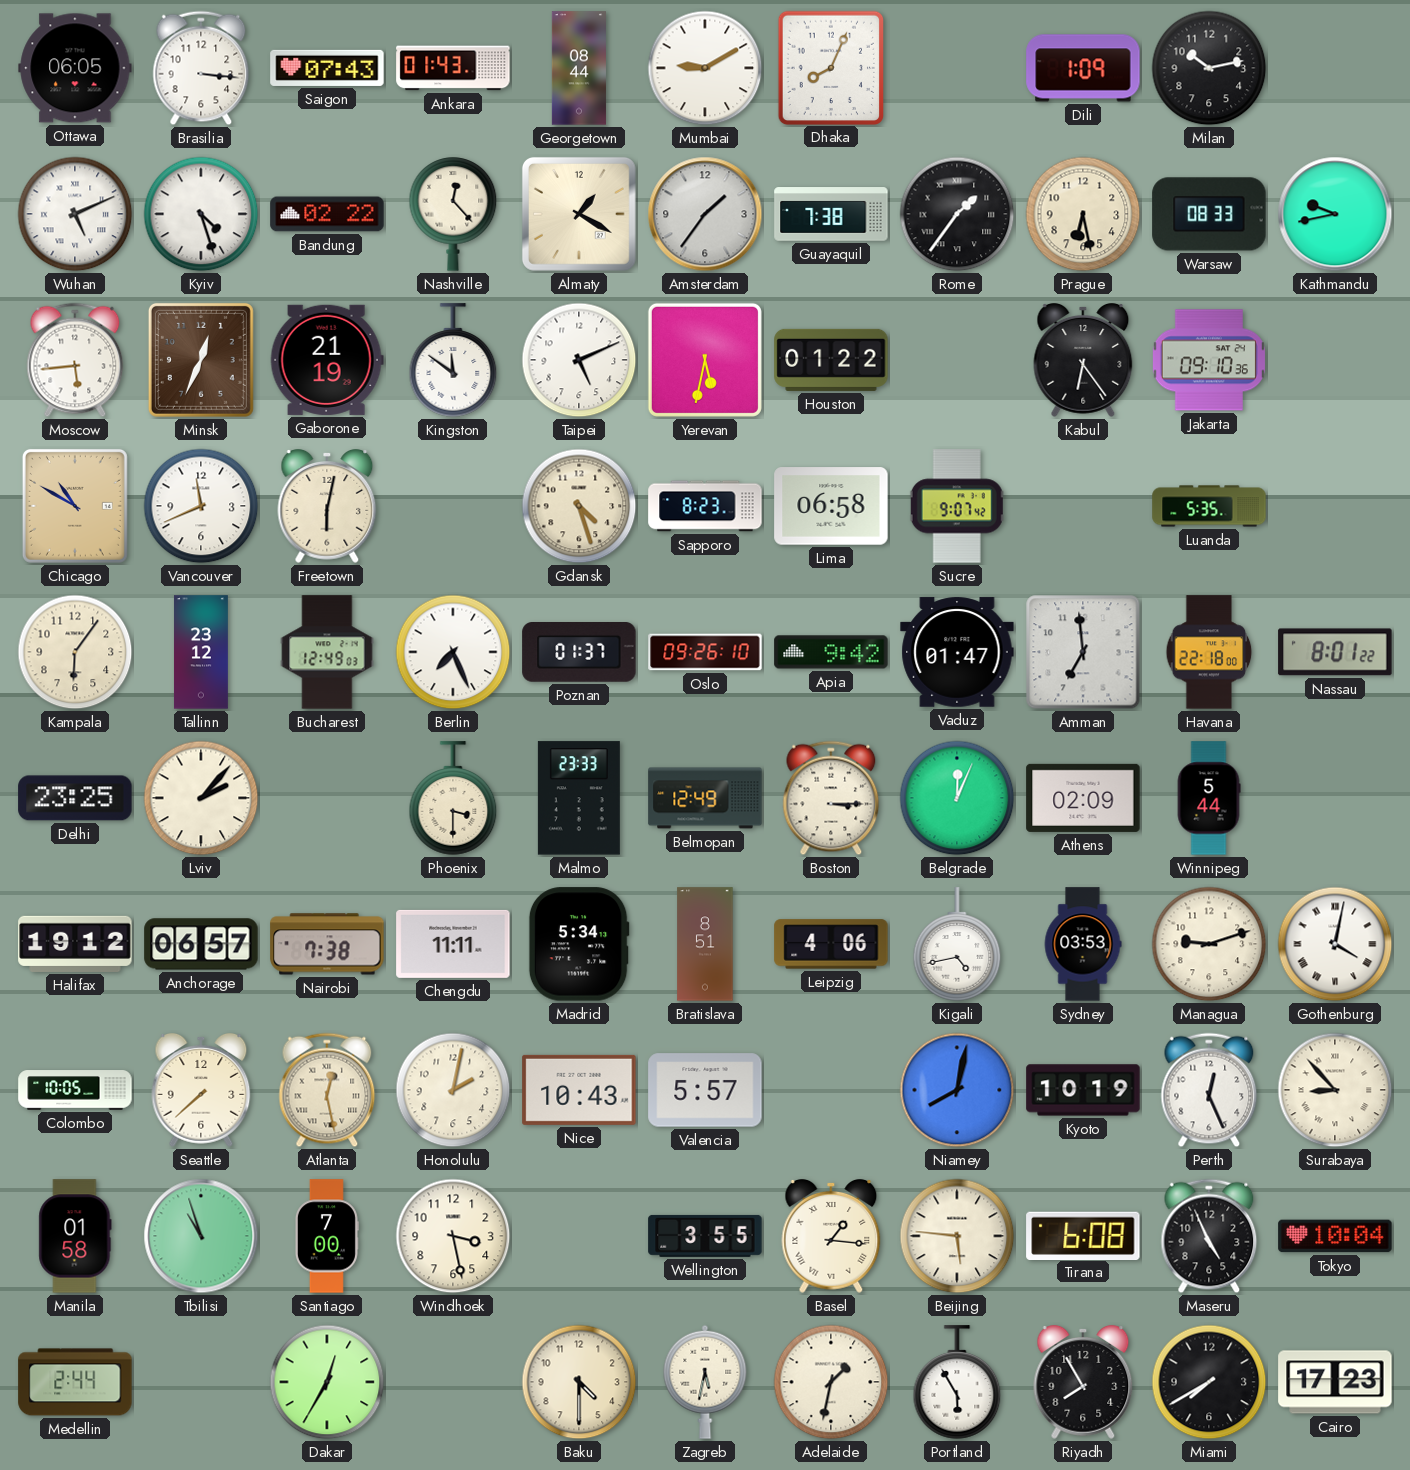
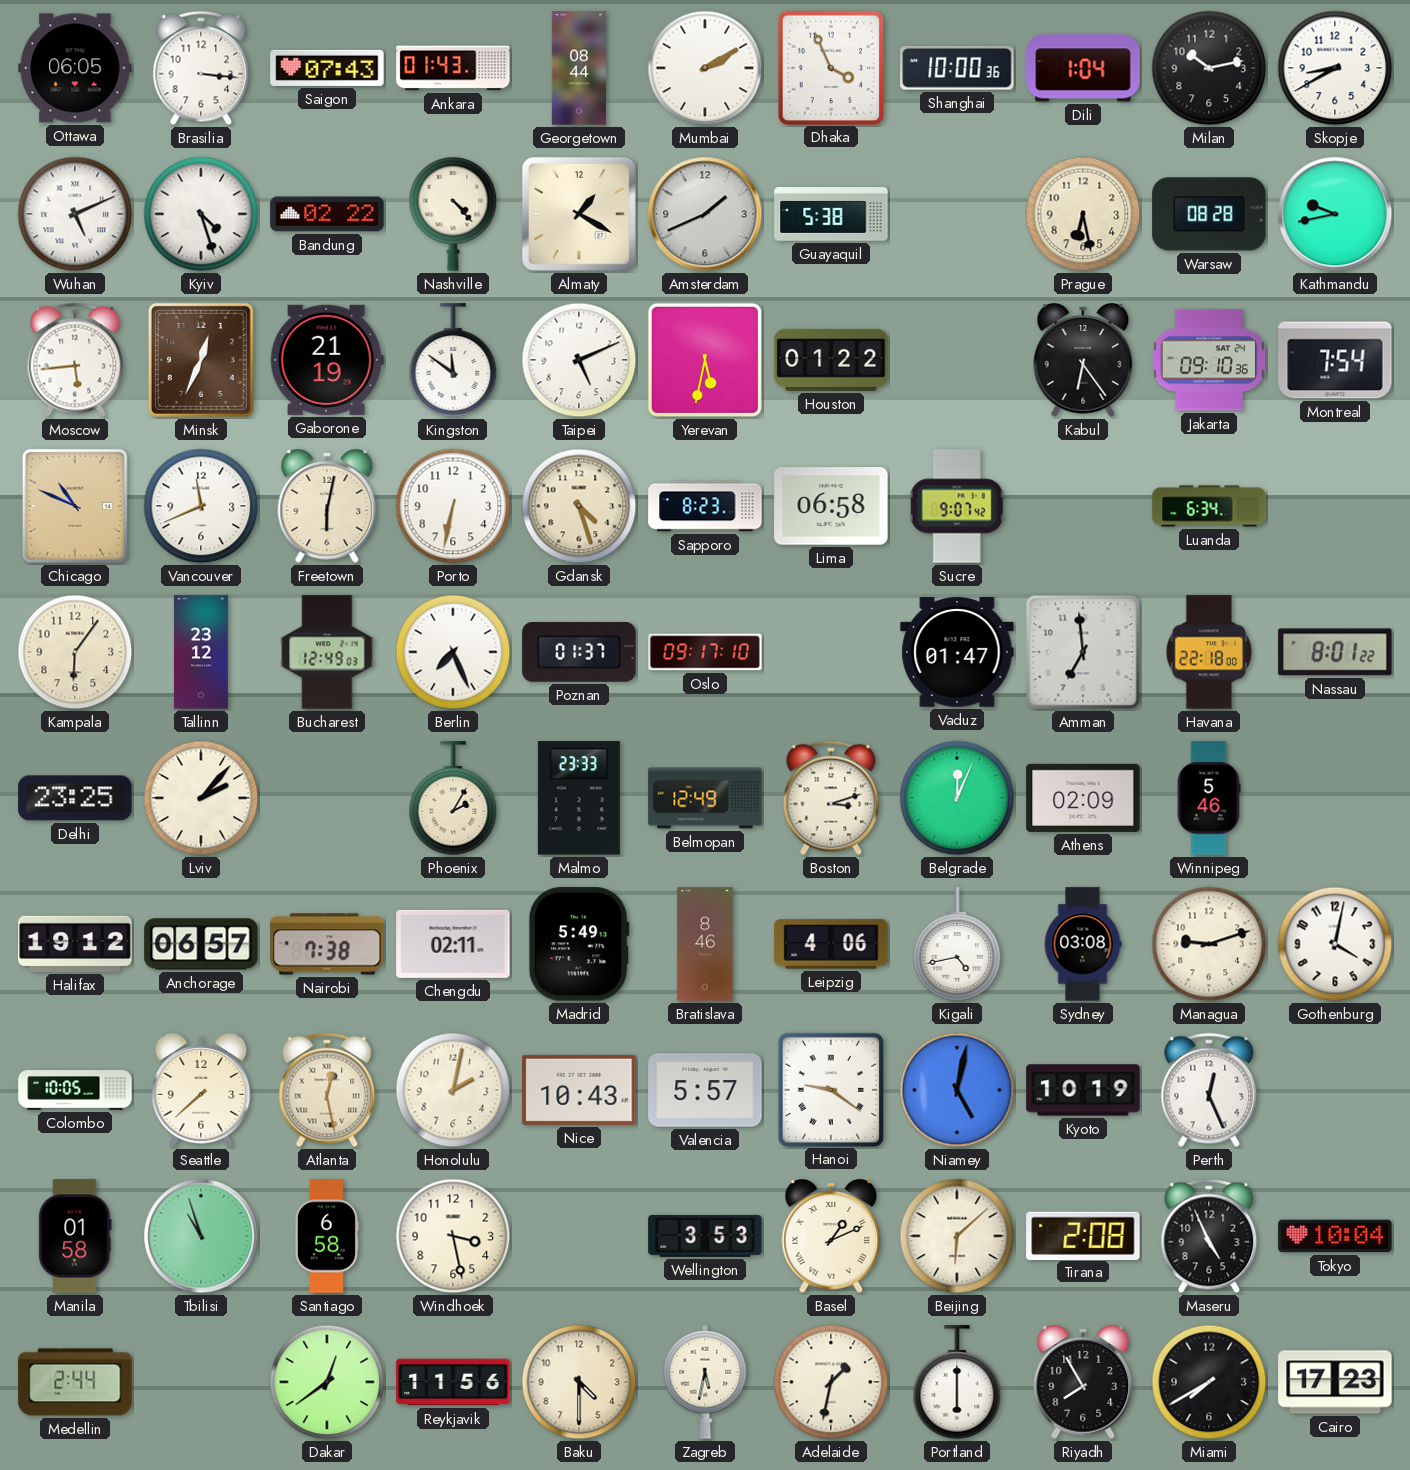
Mumbai: 9:10 -> 2:10 (705, 68)
Dhaka: 8:04 -> 3:56 (830, 67)
Shanghai: none -> 10:00 (957, 69)
Dili: 1:09 -> 1:04 (1083, 68)
Skopje: none -> 8:40 (1335, 68)
Nashville: 12:23 -> 4:23 (453, 214)
Amsterdam: 1:36 -> 1:41 (705, 214)
Guayaquil: 7:38 -> 5:38 (831, 214)
Rome: 1:36 -> none (957, 214)
Warsaw: 08:33 -> 08:28 (1209, 214)
Montreal: none -> 7:54 (1335, 360)
Chicago: 10:50 -> 10:49 (75, 506)
Porto: none -> 6:32 (453, 506)
Luanda: 5:35 -> 6:34 (1209, 506)
Oslo: 09:26 -> 09:17 (705, 652)
Apia: 9:42 -> none (831, 652)
Phoenix: 3:30 -> 2:05 (453, 798)
Boston: 3:15 -> 3:12 (831, 798)
Winnipeg: 5:44 -> 5:46 (1209, 798)
Chengdu: 11:11 -> 02:11 (453, 944)
Madrid: 5:34 -> 5:49 (579, 944)
Bratislava: 8:51 -> 8:46 (705, 944)
Sydney: 03:53 -> 03:08 (1083, 944)
Gothenburg numerals: Roman -> Arabic (1335, 944)
Hanoi: none -> 9:21 (830, 1089)
Niamey: 8:02 -> 5:02 (957, 1090)
Surabaya: 8:53 -> none (1335, 1090)
Santiago: 7:00 -> 6:58 (326, 1236)
Wellington: 3:55 -> 3:53 (705, 1236)
Basel: 1:16 -> 1:11 (831, 1237)
Beijing: 5:46 -> 6:08 (957, 1236)
Tirana: 6:08 -> 2:08 (1083, 1235)
Dakar: 12:35 -> 12:39 (327, 1382)
Reykjavik: none -> 11:56 (453, 1382)
Portland: 5:55 -> 6:00 (957, 1382)
